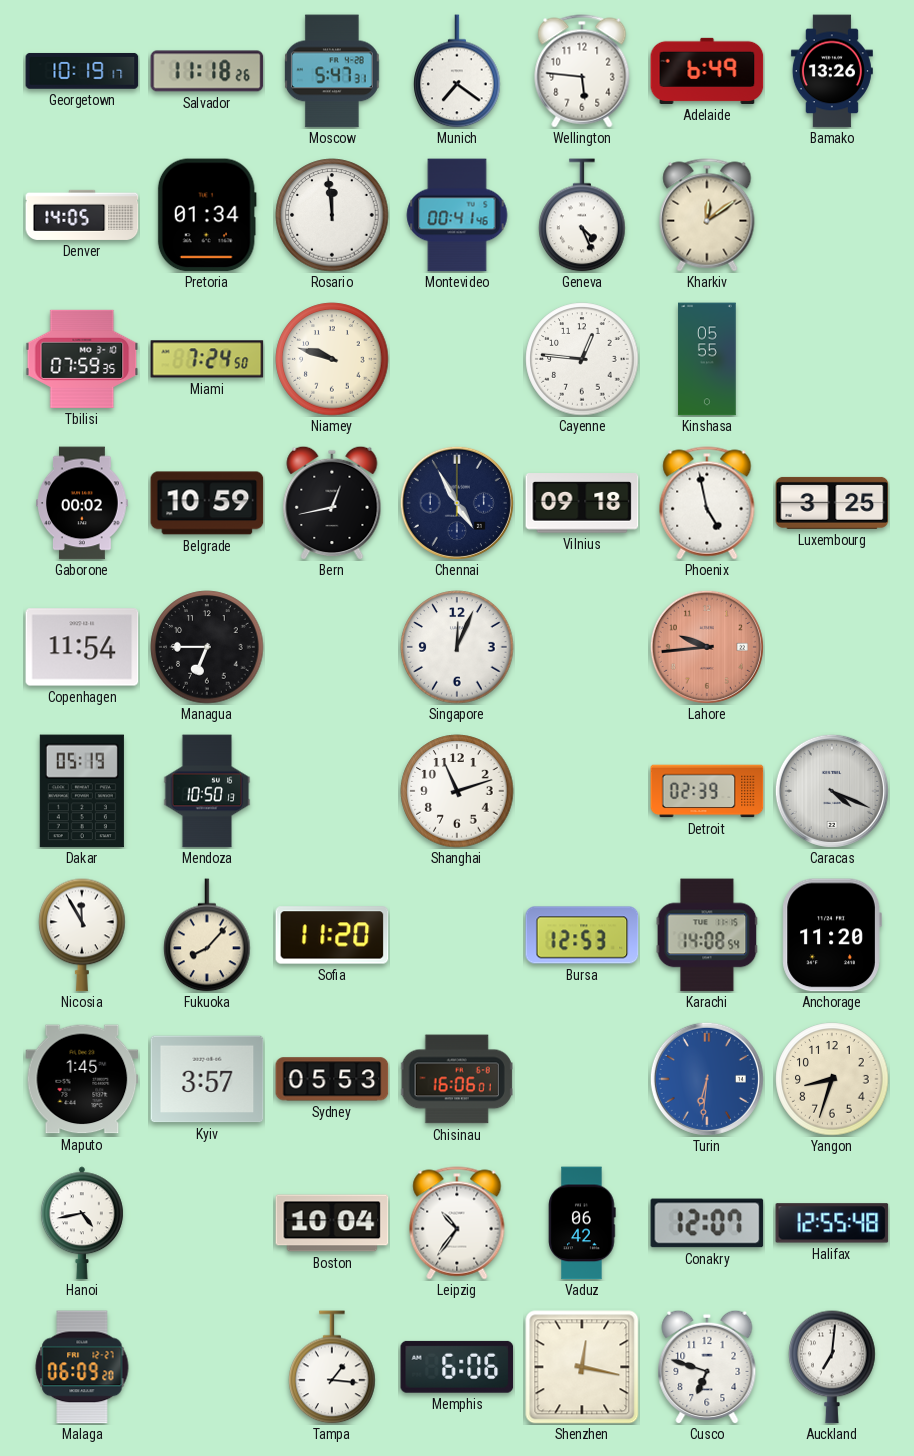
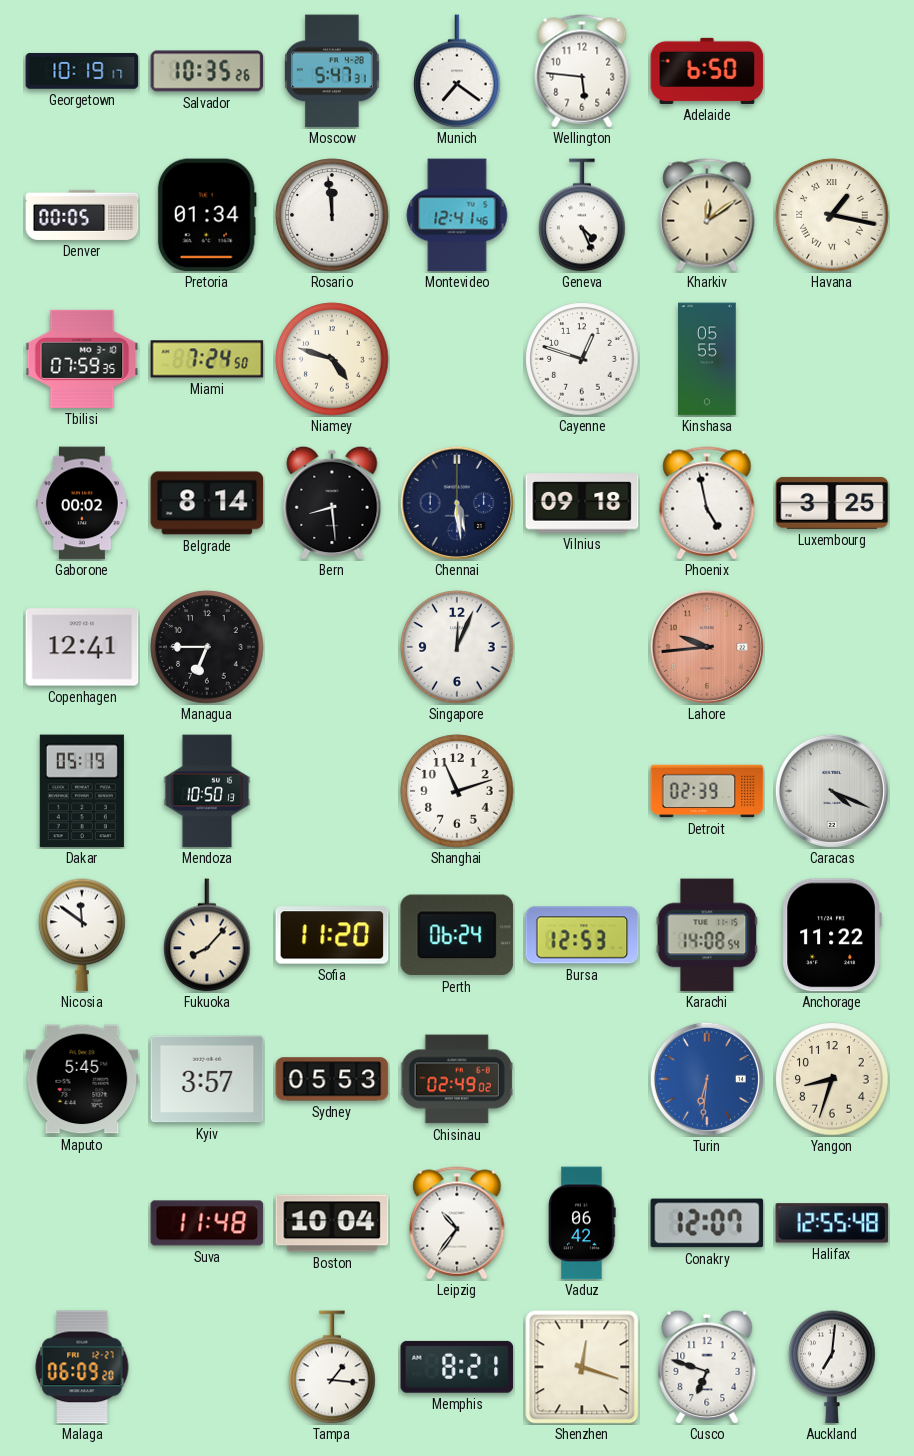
Salvador: 11:18 -> 10:35 (207, 71)
Adelaide: 6:49 -> 6:50 (707, 71)
Bamako: 13:26 -> none (832, 71)
Denver: 14:05 -> 00:05 (82, 215)
Montevideo: 00:41 -> 12:41 (457, 215)
Havana: none -> 1:17 (832, 215)
Niamey: 9:48 -> 4:48 (332, 359)
Cayenne: 12:46 -> 12:48 (582, 359)
Belgrade: 10:59 -> 8:14 (207, 503)
Bern: 12:43 -> 8:29 (332, 503)
Chennai: 4:55 -> 5:29 (457, 503)
Copenhagen: 11:54 -> 12:41 (82, 647)
Nicosia: 11:55 -> 11:51 (82, 935)
Perth: none -> 06:24 (457, 935)
Anchorage: 11:20 -> 11:22 (832, 935)
Maputo: 1:45 -> 5:45 (82, 1079)
Chisinau: 16:06 -> 02:49 (457, 1079)
Hanoi: 4:43 -> none (82, 1223)
Suva: none -> 11:48 (207, 1223)
Memphis: 6:06 -> 8:21 (457, 1367)
Shenzhen: 12:17 -> 12:18 (582, 1367)
